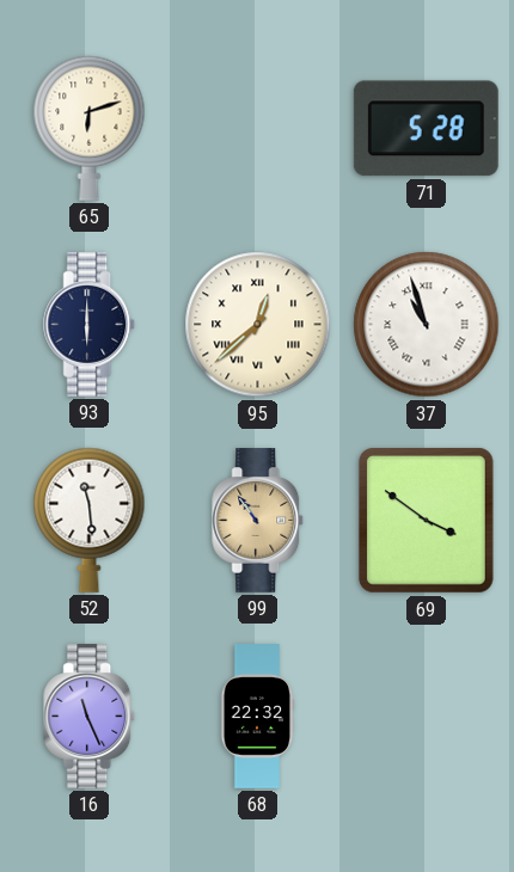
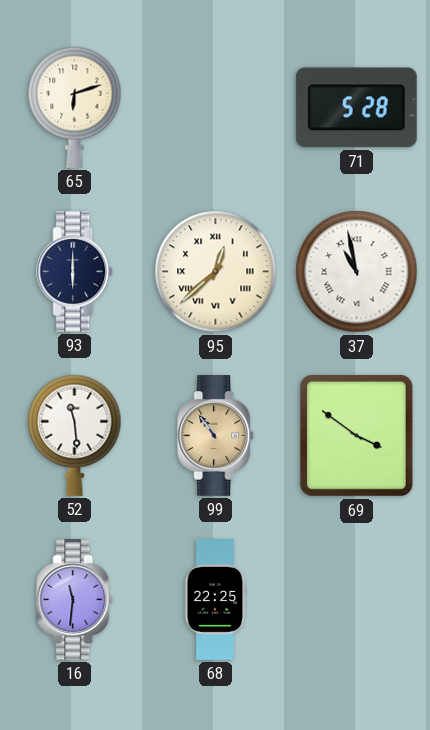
37: 10:57 -> 10:58 (357, 272)
16: 11:26 -> 11:31 (75, 600)
68: 22:32 -> 22:25 (215, 600)
